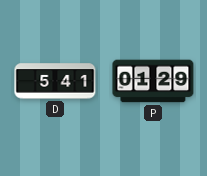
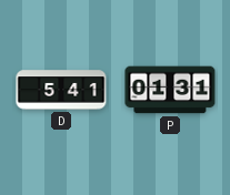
P: 01:29 -> 01:31 (170, 90)
